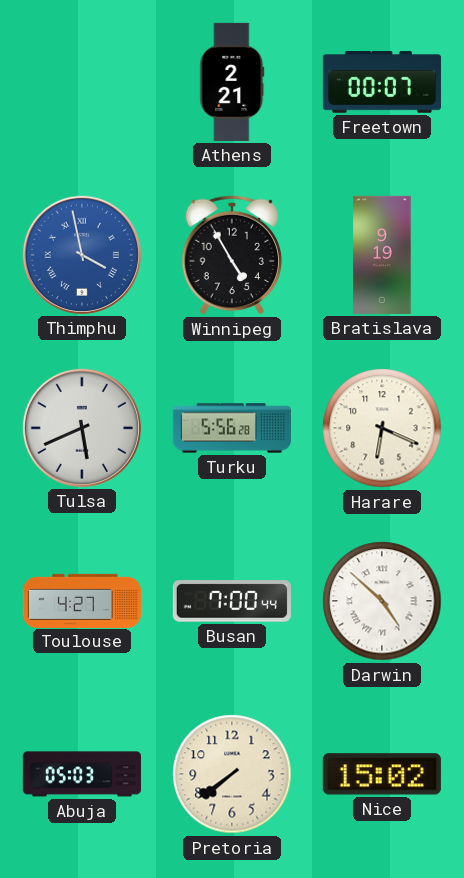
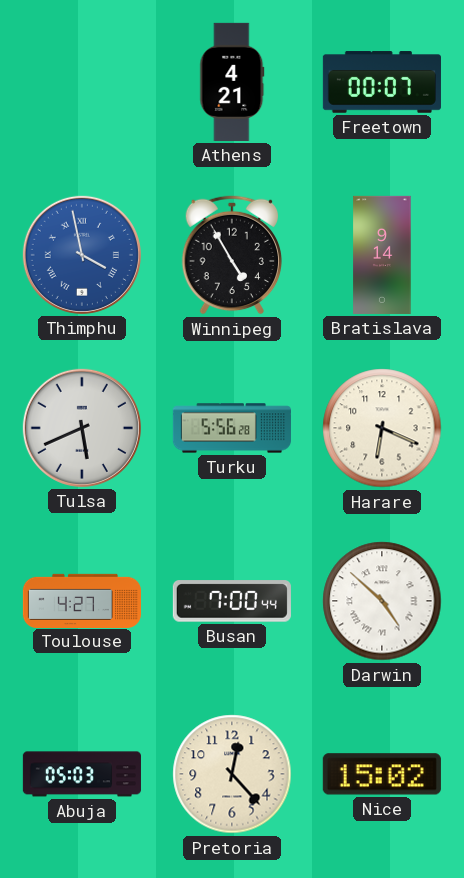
Athens: 2:21 -> 4:21 (232, 82)
Bratislava: 9:19 -> 9:14 (382, 255)
Pretoria: 7:39 -> 12:23 (232, 774)
